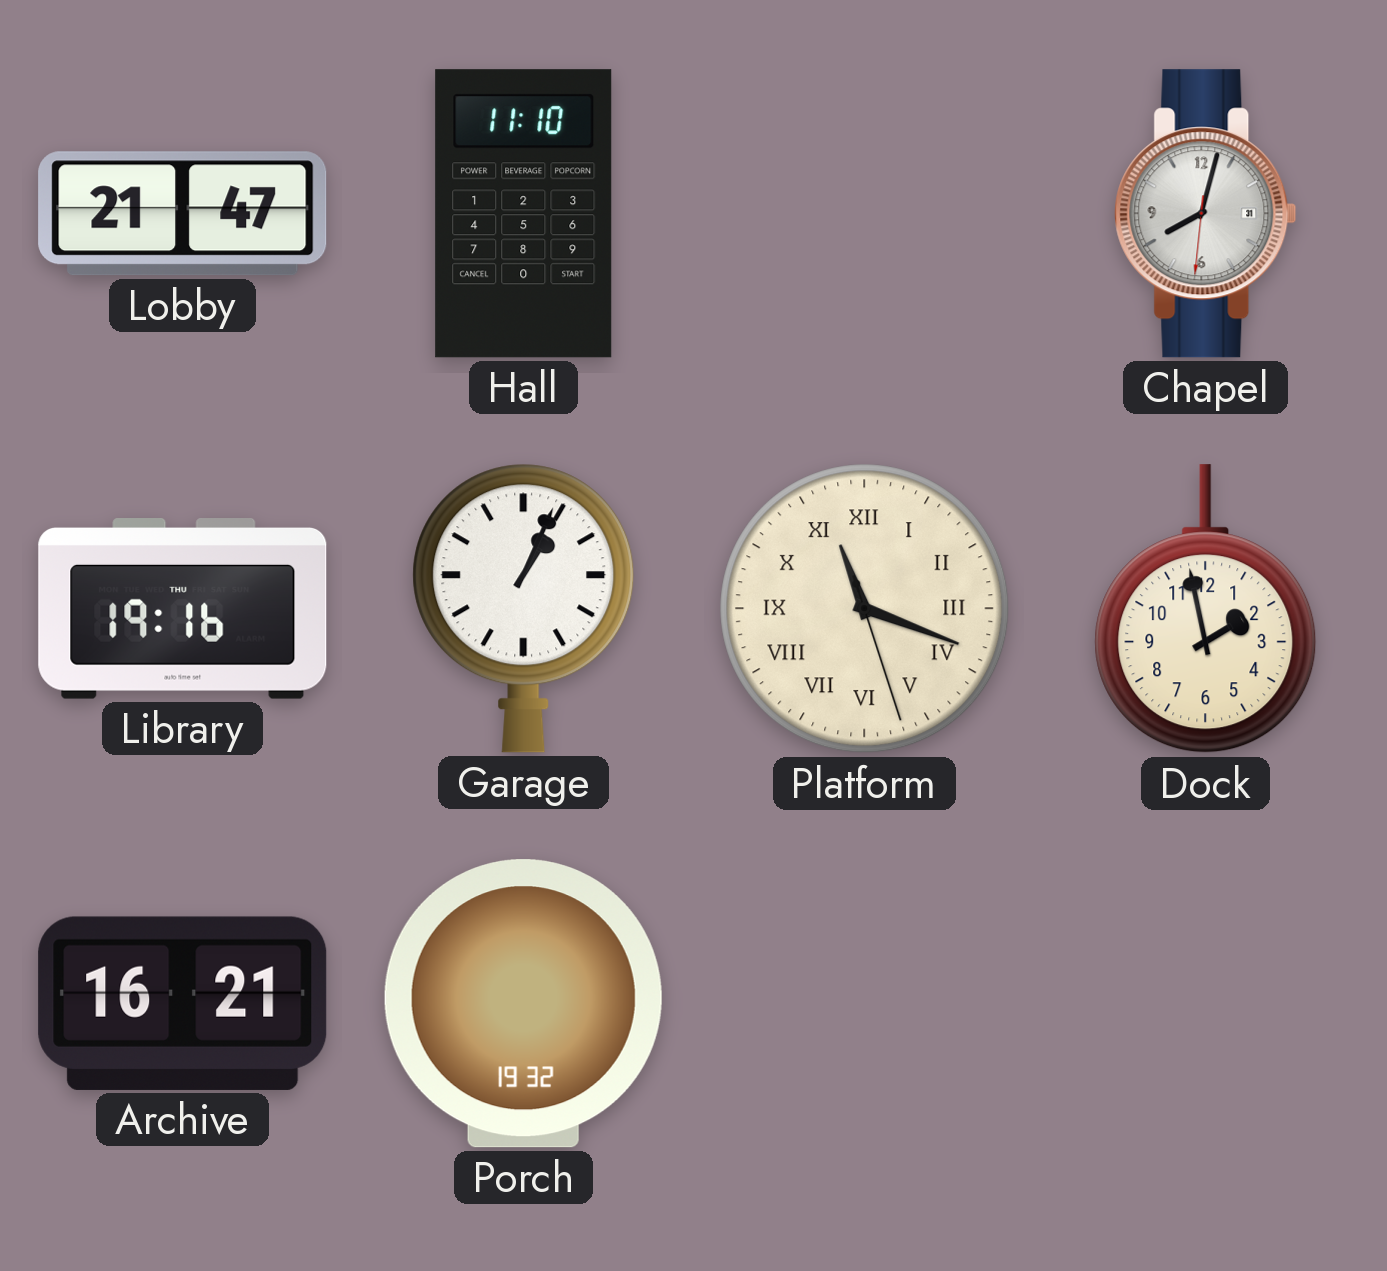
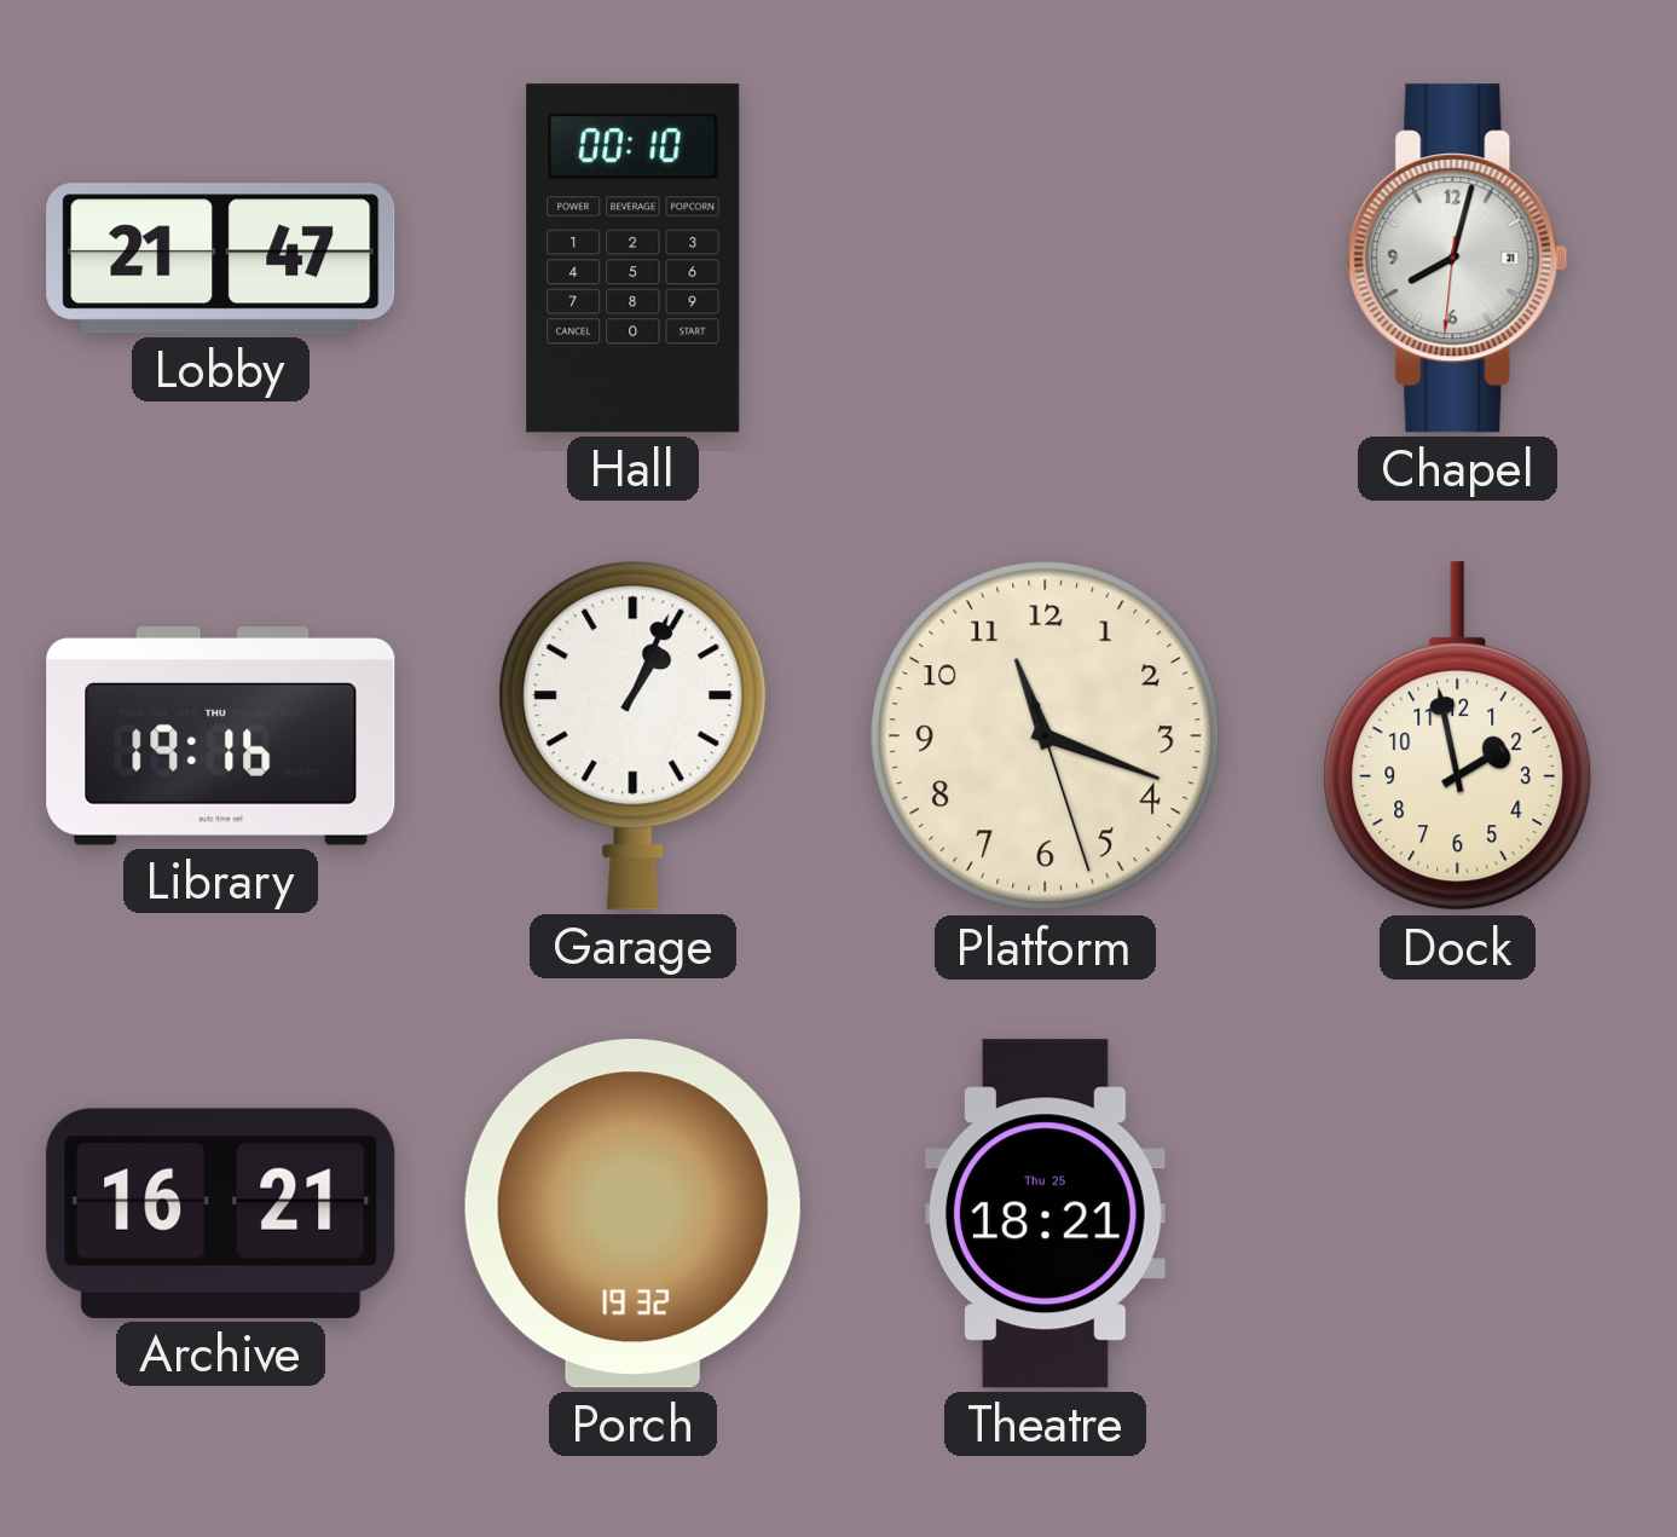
Hall: 11:10 -> 00:10 (634, 259)
Platform numerals: Roman -> Arabic (1046, 736)
Theatre: none -> 18:21 (1045, 1214)
